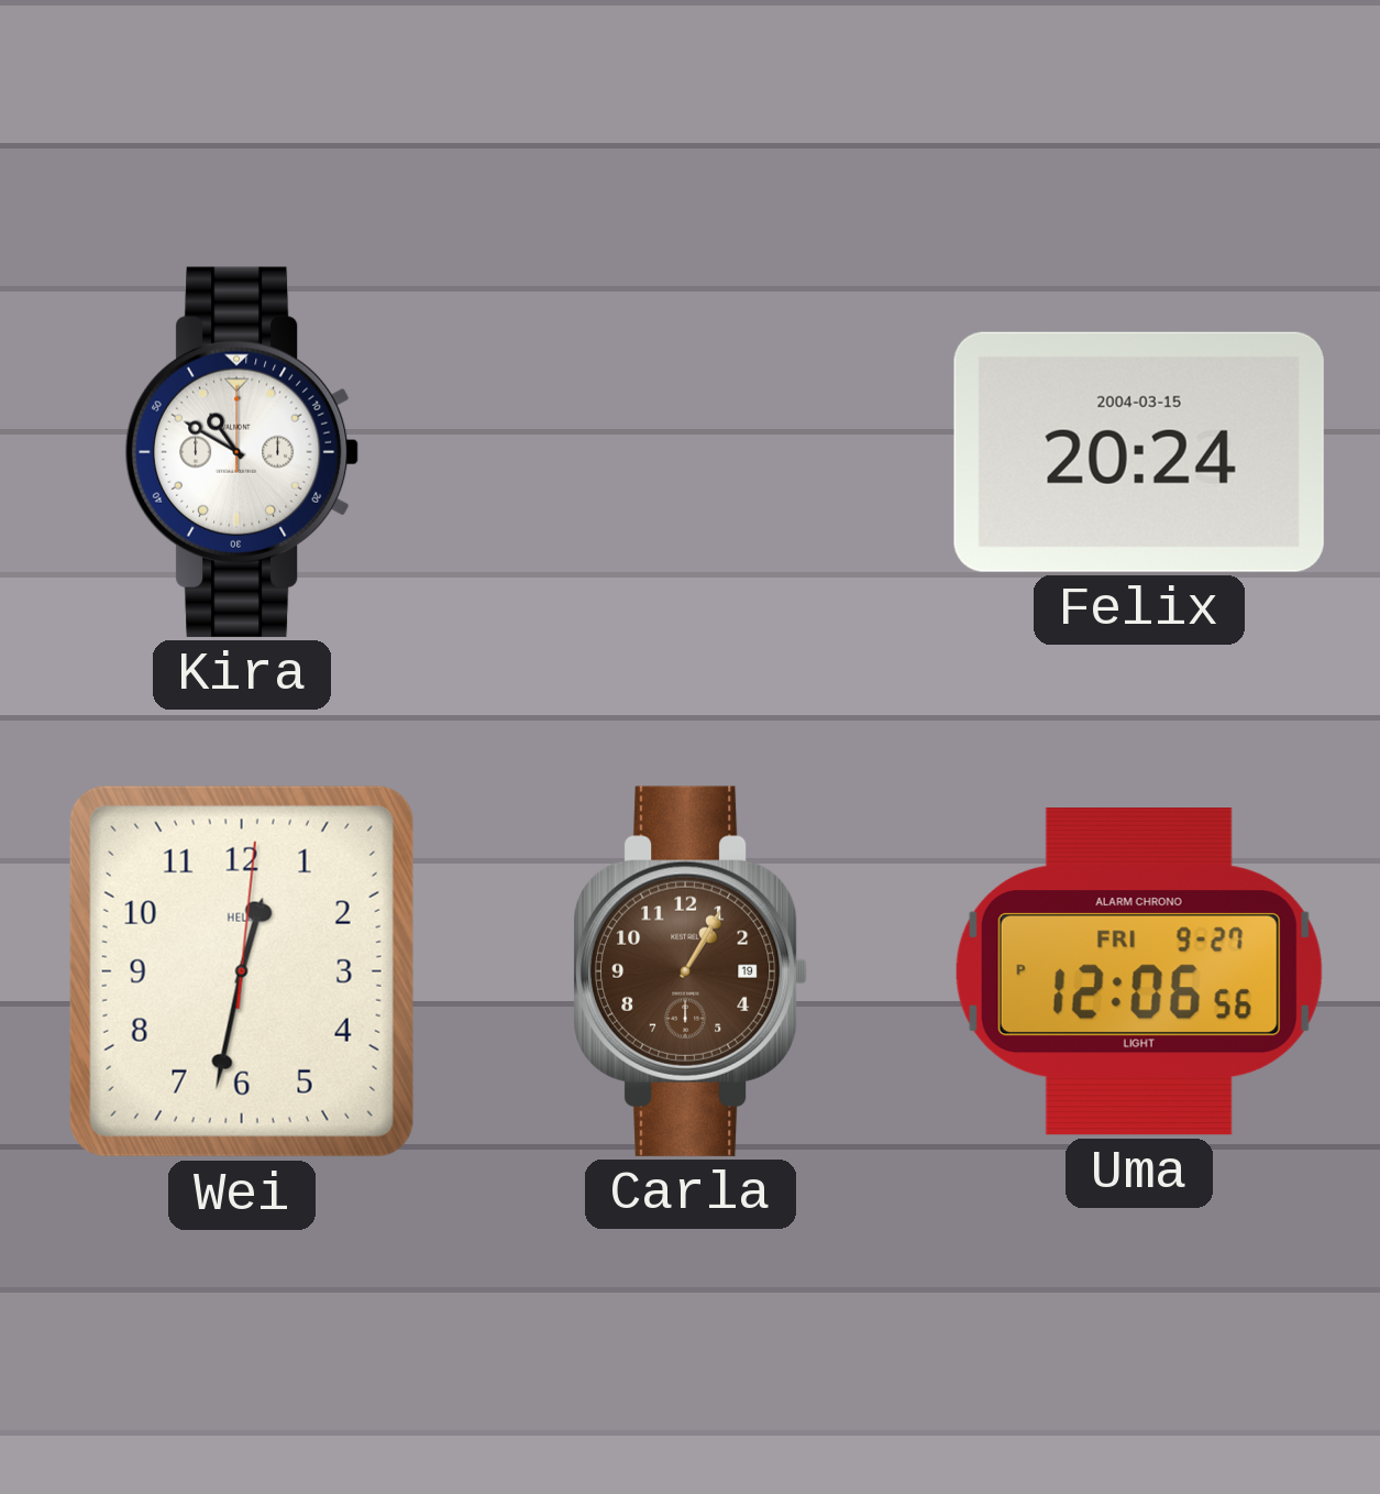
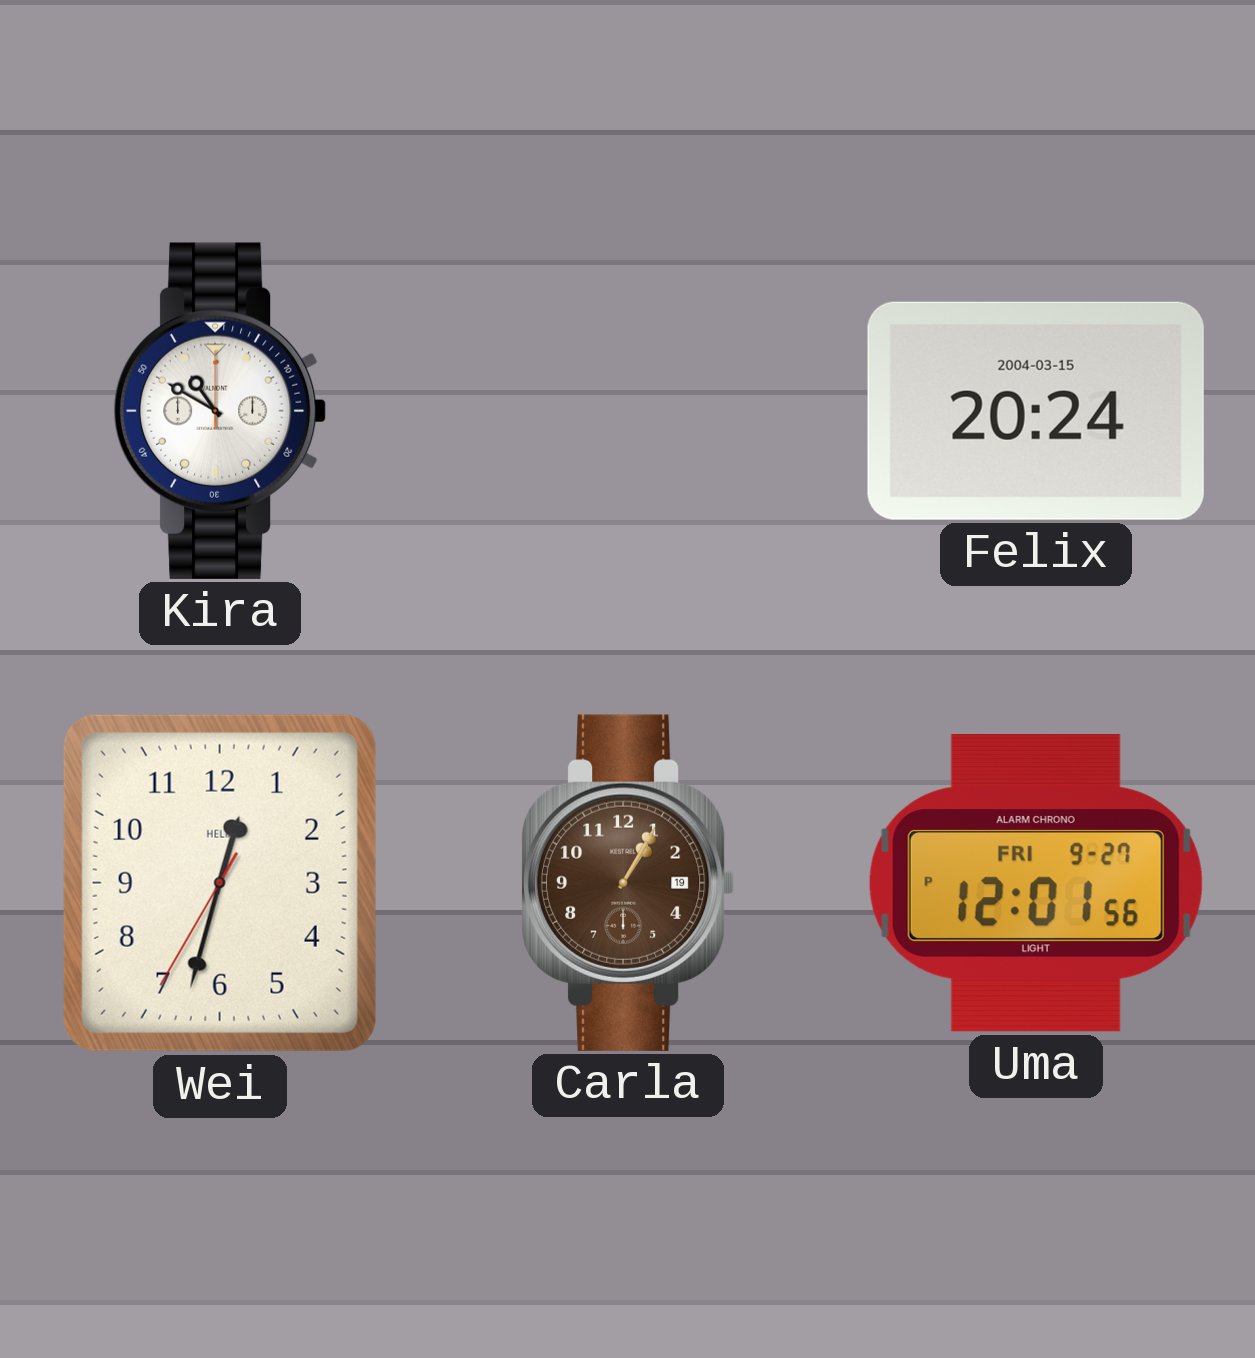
Wei: 12:32:01 -> 12:32:35 (220, 883)
Uma: 12:06 -> 12:01 (1036, 884)
